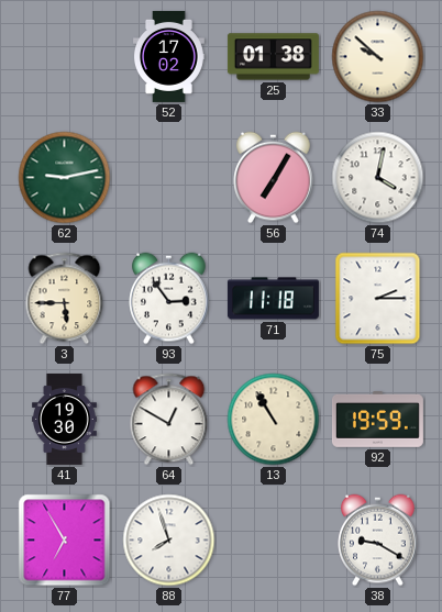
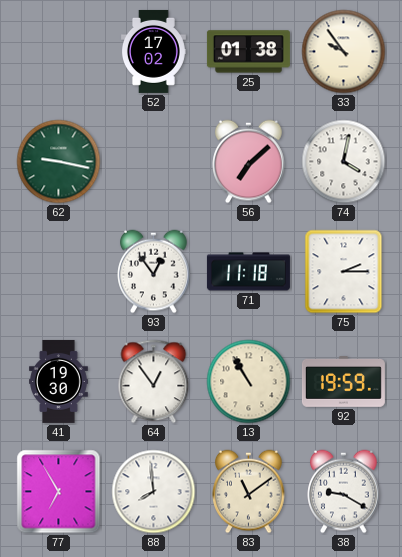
33: 9:52 -> 9:54 (344, 52)
62: 9:13 -> 9:17 (59, 162)
56: 7:05 -> 7:08 (249, 162)
3: 5:45 -> none (65, 299)
93: 2:54 -> 12:54 (154, 272)
64: 12:50 -> 12:54 (154, 382)
88: 7:57 -> 7:59 (154, 492)
83: none -> 11:09 (249, 492)
